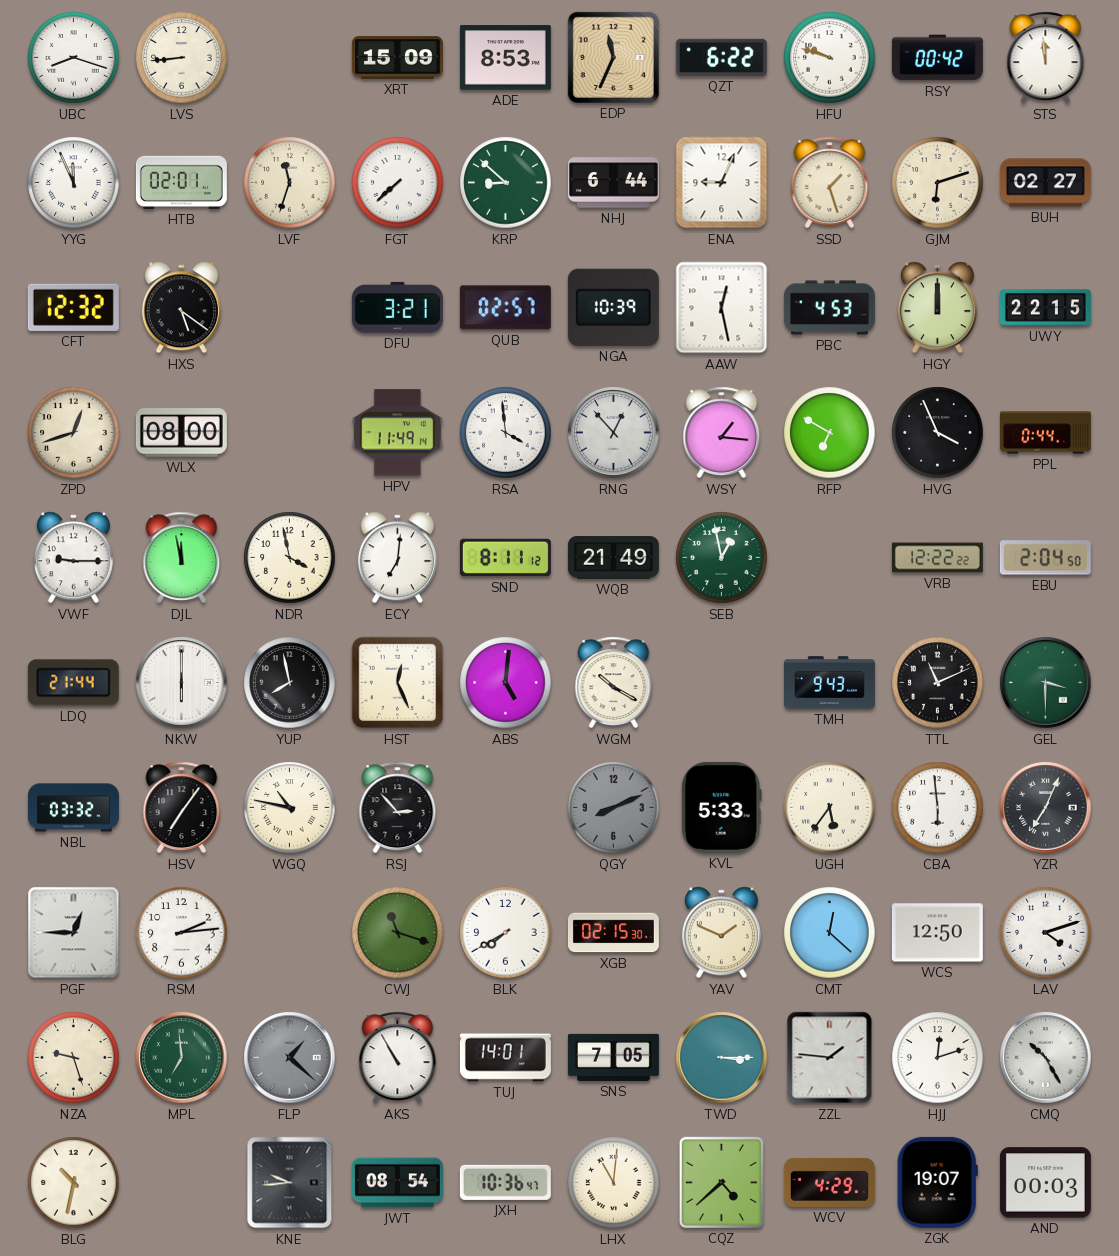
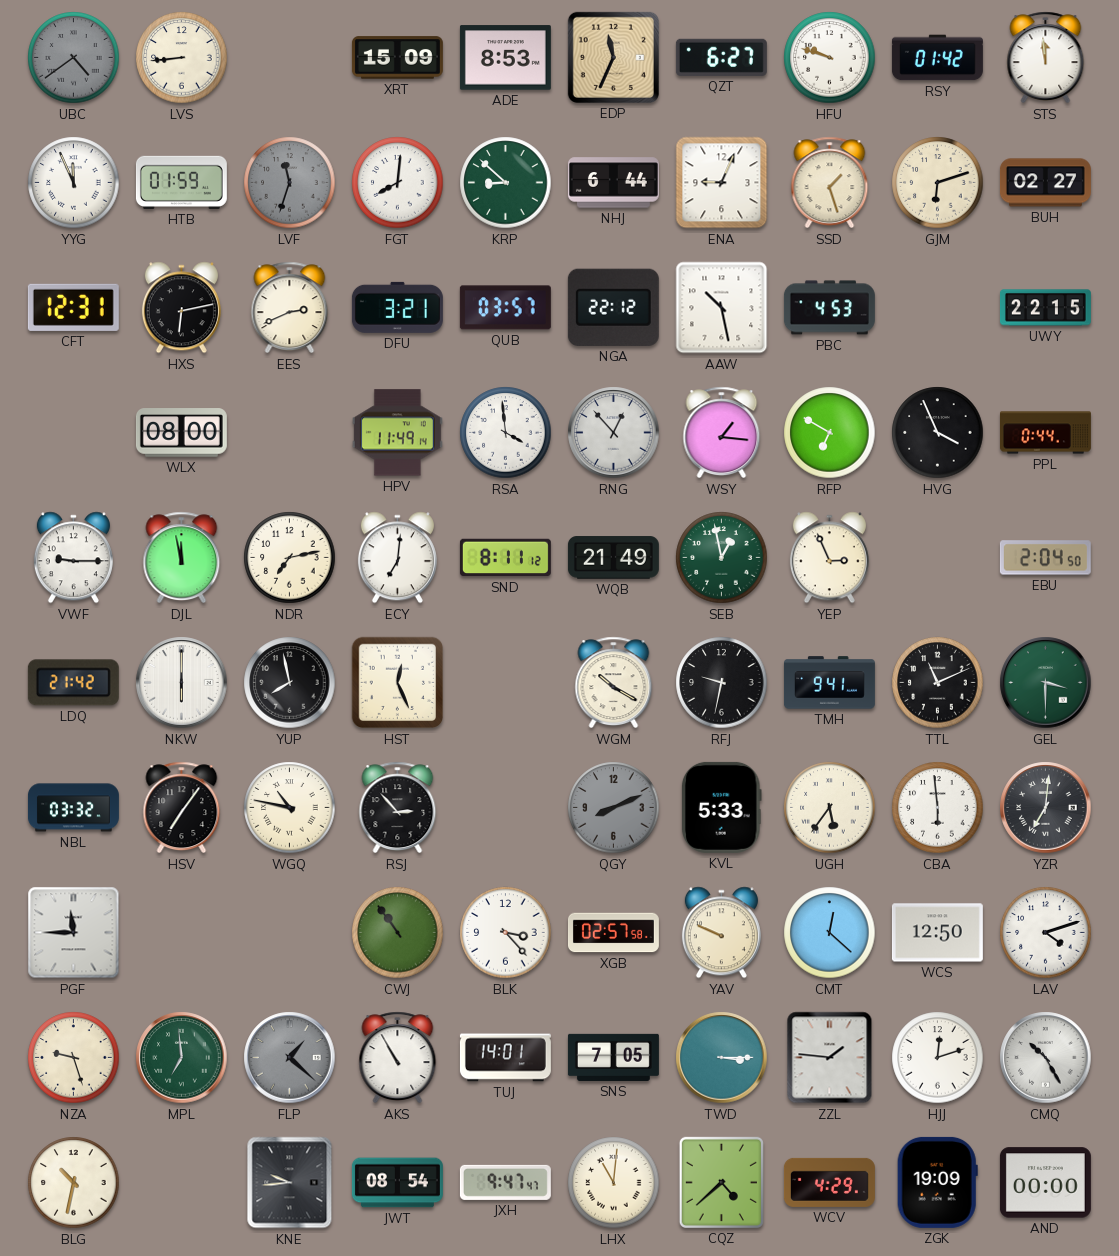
UBC: 8:18 -> 4:39 (74, 58)
UBC dial: white -> grey (74, 58)
QZT: 6:22 -> 6:27 (721, 57)
RSY: 00:42 -> 01:42 (937, 58)
HTB: 02:01 -> 01:59 (181, 182)
LVF dial: cream -> grey (290, 183)
FGT: 7:38 -> 8:01 (398, 183)
CFT: 12:32 -> 12:31 (73, 307)
HXS: 5:21 -> 6:13 (181, 308)
EES: none -> 2:41 (290, 308)
QUB: 02:57 -> 03:57 (505, 308)
NGA: 10:39 -> 22:12 (613, 307)
AAW: 12:28 -> 10:28 (722, 308)
HGY: 12:00 -> none (937, 308)
ZPD: 12:42 -> none (74, 433)
NDR: 3:58 -> 7:13 (290, 558)
YEP: none -> 2:56 (829, 558)
VRB: 12:22 -> none (937, 558)
LDQ: 21:44 -> 21:42 (73, 683)
ABS: 5:01 -> none (506, 683)
RFJ: none -> 9:32 (722, 683)
TMH: 9:43 -> 9:41 (829, 683)
YZR: 7:04 -> 7:01 (1046, 808)
PGF: 12:45 -> 11:45 (74, 933)
RSM: 2:14 -> none (182, 933)
CWJ: 11:18 -> 10:54 (398, 933)
BLK: 7:40 -> 3:23 (506, 933)
XGB: 02:15 -> 02:57 (613, 933)
YAV: 1:49 -> 9:49 (721, 933)
JXH: 10:36 -> 9:47 (505, 1182)
ZGK: 19:07 -> 19:09 (937, 1182)
AND: 00:03 -> 00:00 (1045, 1183)
